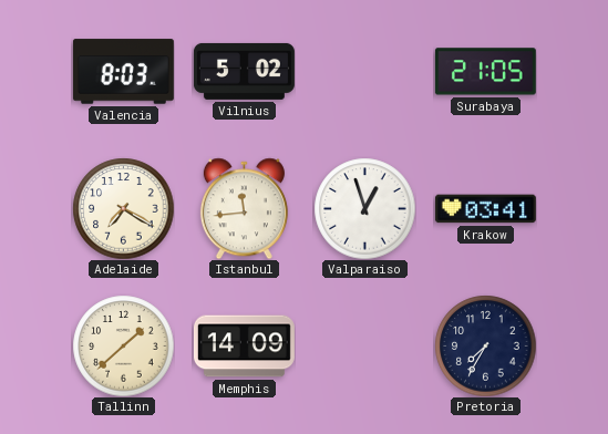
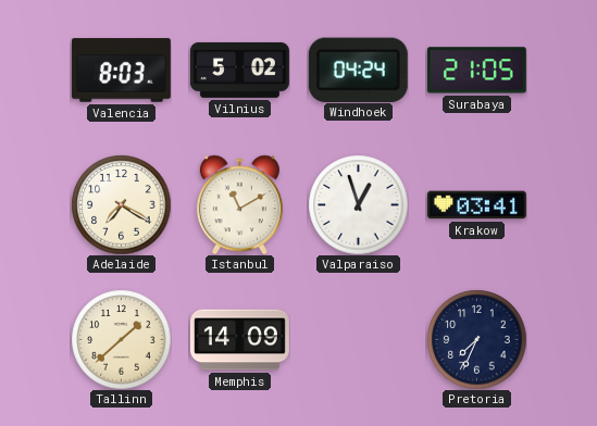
Windhoek: none -> 04:24 (358, 70)
Istanbul: 11:44 -> 11:10 (239, 204)
Pretoria: 7:35 -> 7:34 (476, 339)
